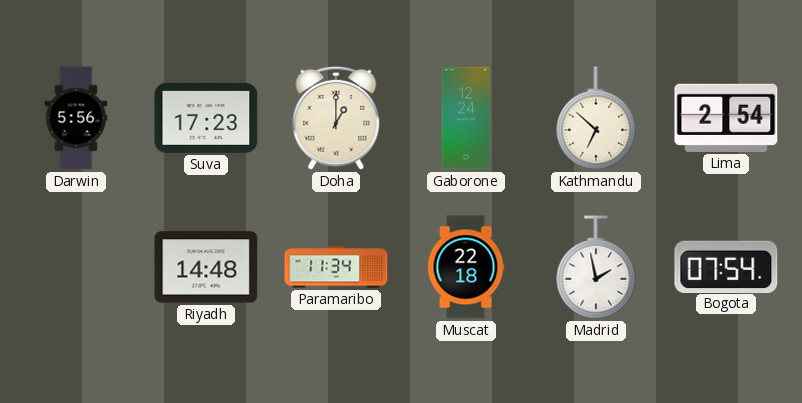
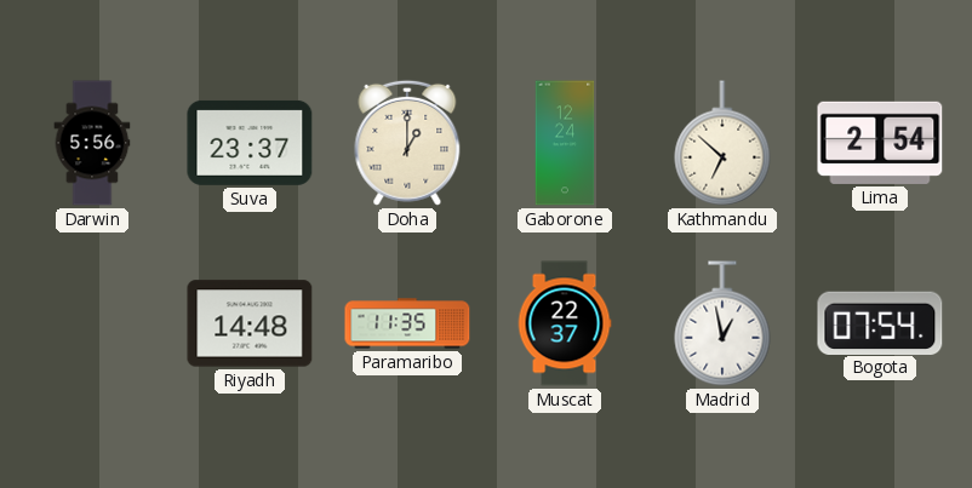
Suva: 17:23 -> 23:37 (250, 143)
Paramaribo: 11:34 -> 11:35 (407, 323)
Muscat: 22:18 -> 22:37 (565, 323)
Madrid: 1:58 -> 12:58 (722, 323)
